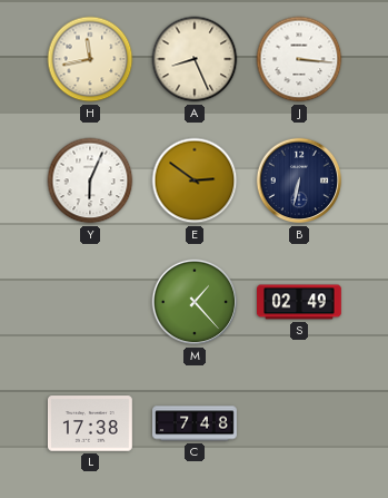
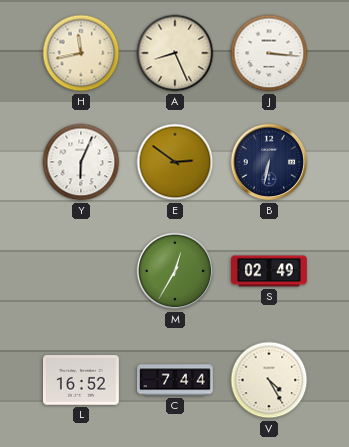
M: 1:23 -> 12:35 (175, 271)
L: 17:38 -> 16:52 (81, 380)
C: 7:48 -> 7:44 (175, 380)
V: none -> 4:25 (269, 380)
